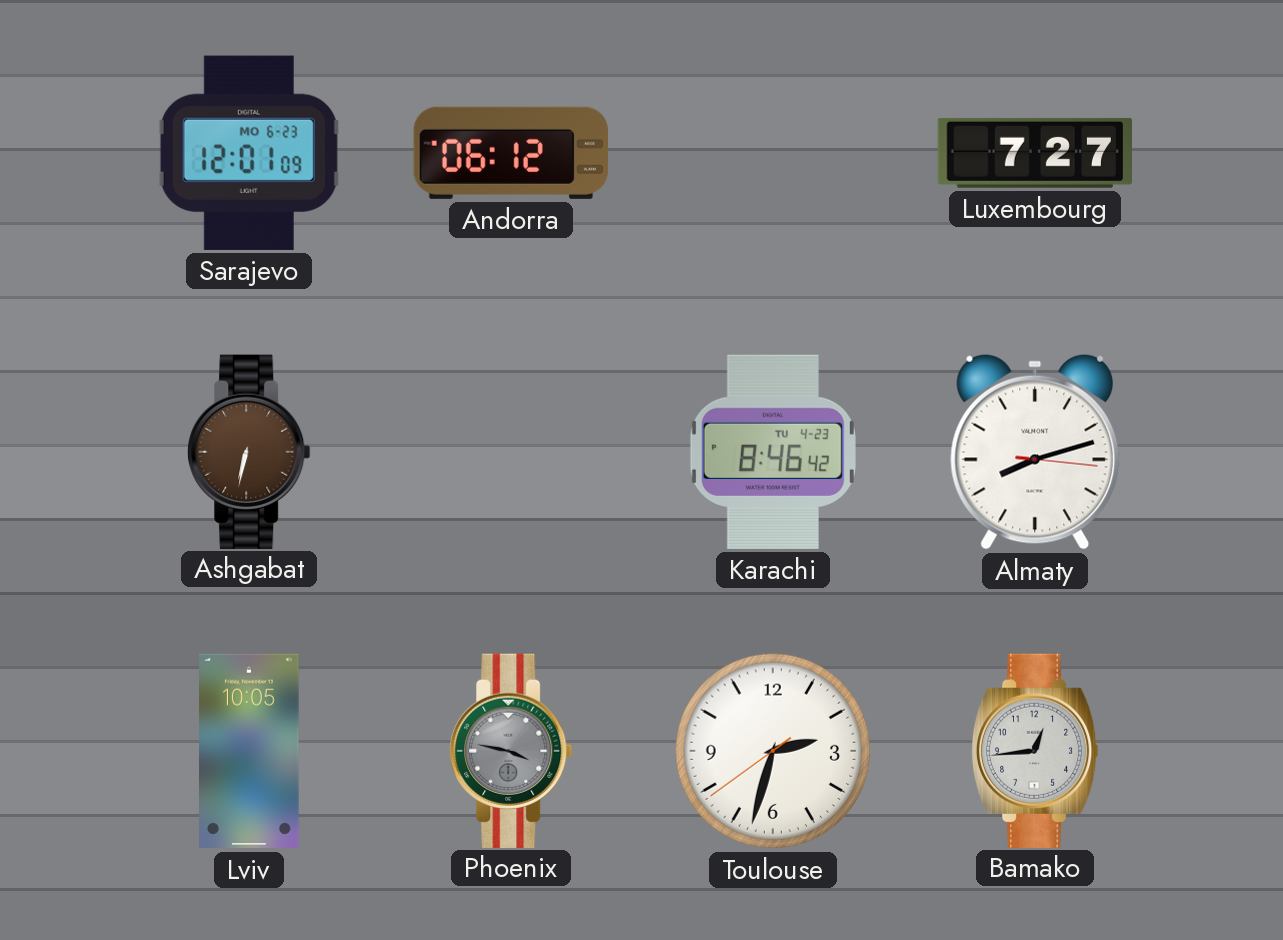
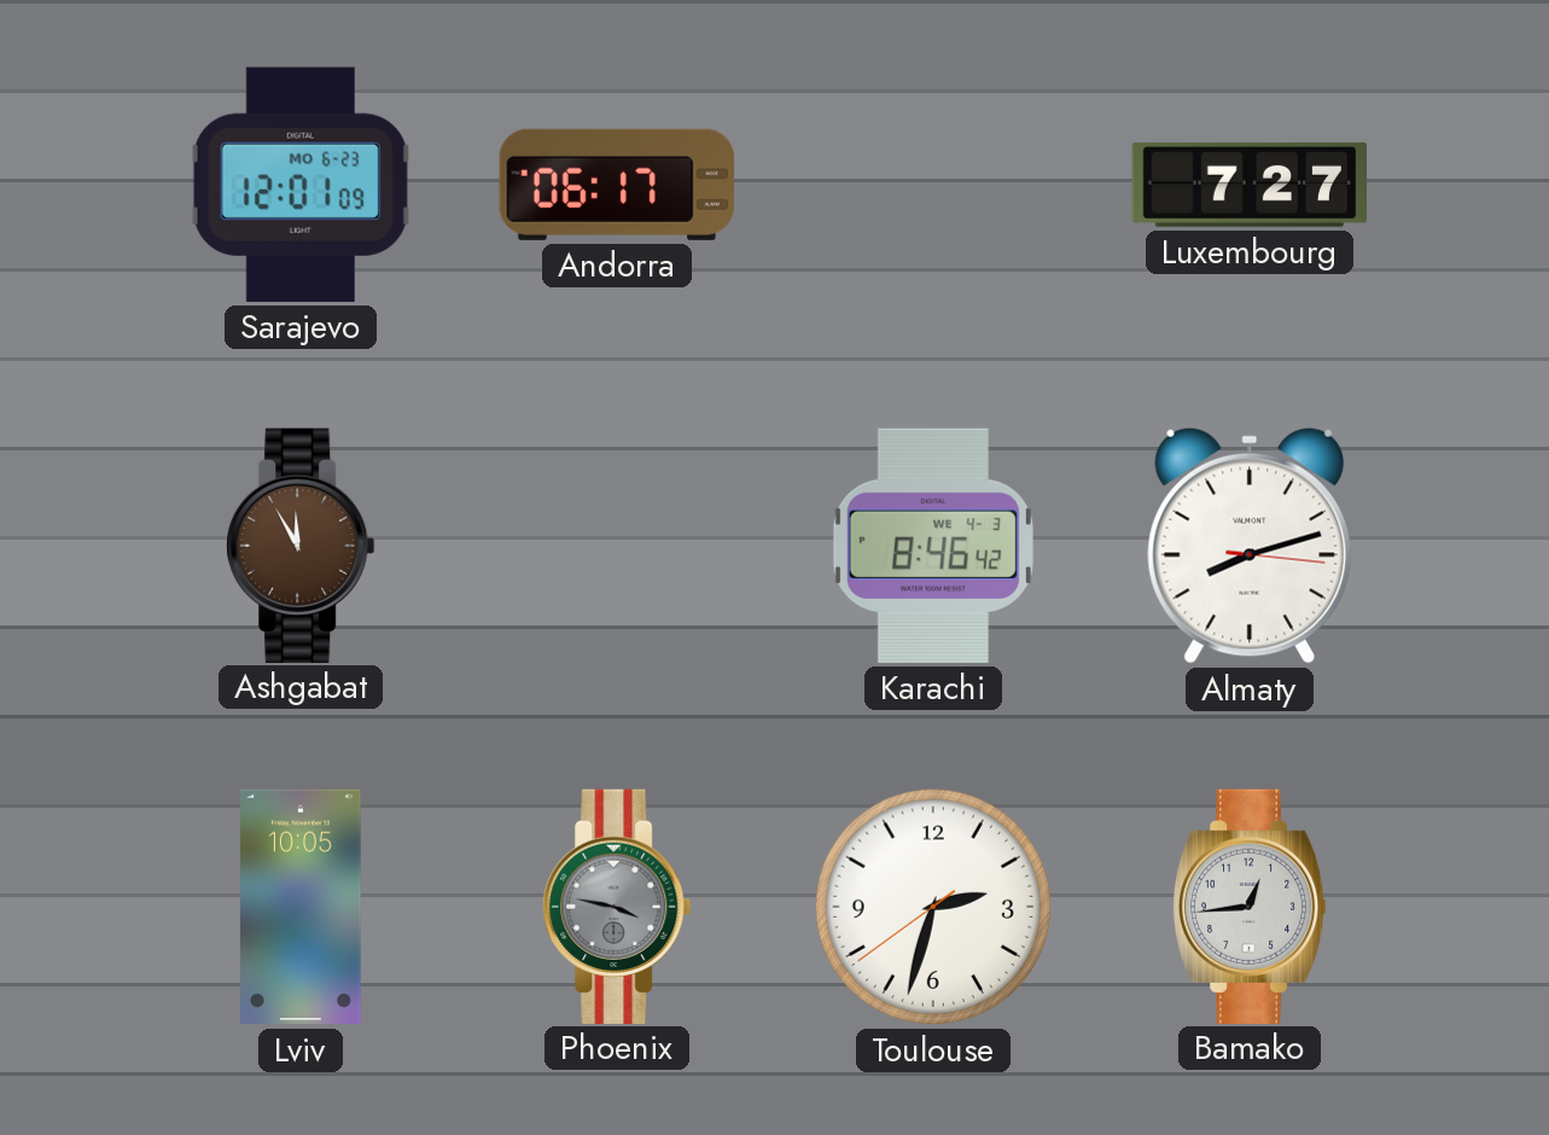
Andorra: 06:12 -> 06:17 (617, 185)
Ashgabat: 6:32 -> 11:55 (301, 545)
Karachi date: TU 4-23 -> WE 4-3 (933, 546)
